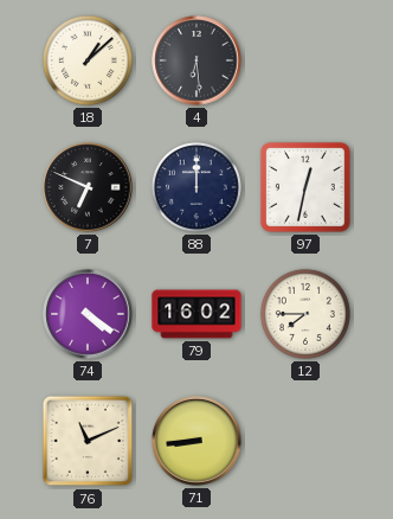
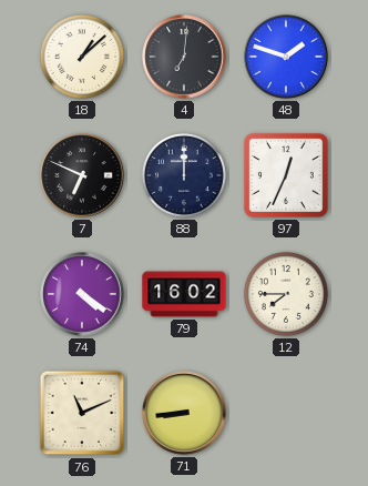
4: 6:29 -> 7:01 (184, 57)
48: none -> 1:48 (286, 57)
97: 12:32 -> 12:34 (286, 175)
